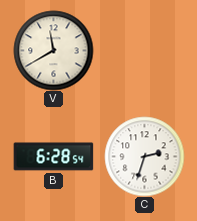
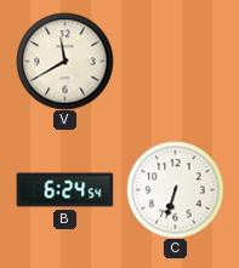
B: 6:28 -> 6:24 (64, 190)
C: 2:33 -> 6:33 (175, 189)
